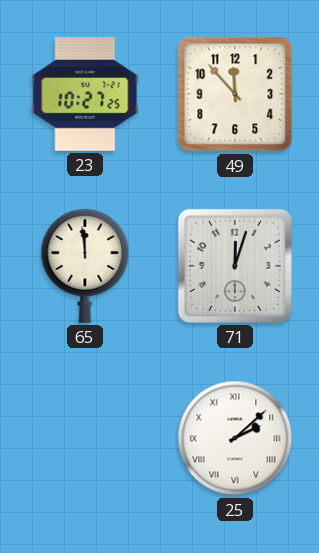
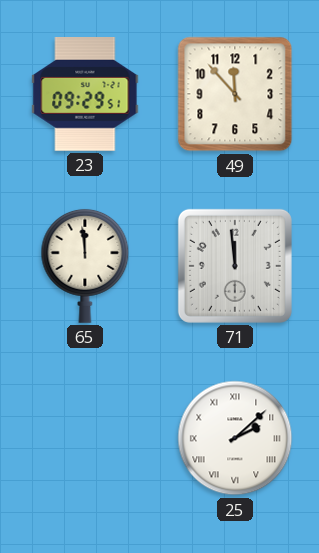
23: 10:27 -> 09:29 (85, 95)
71: 12:03 -> 11:59 (235, 266)
